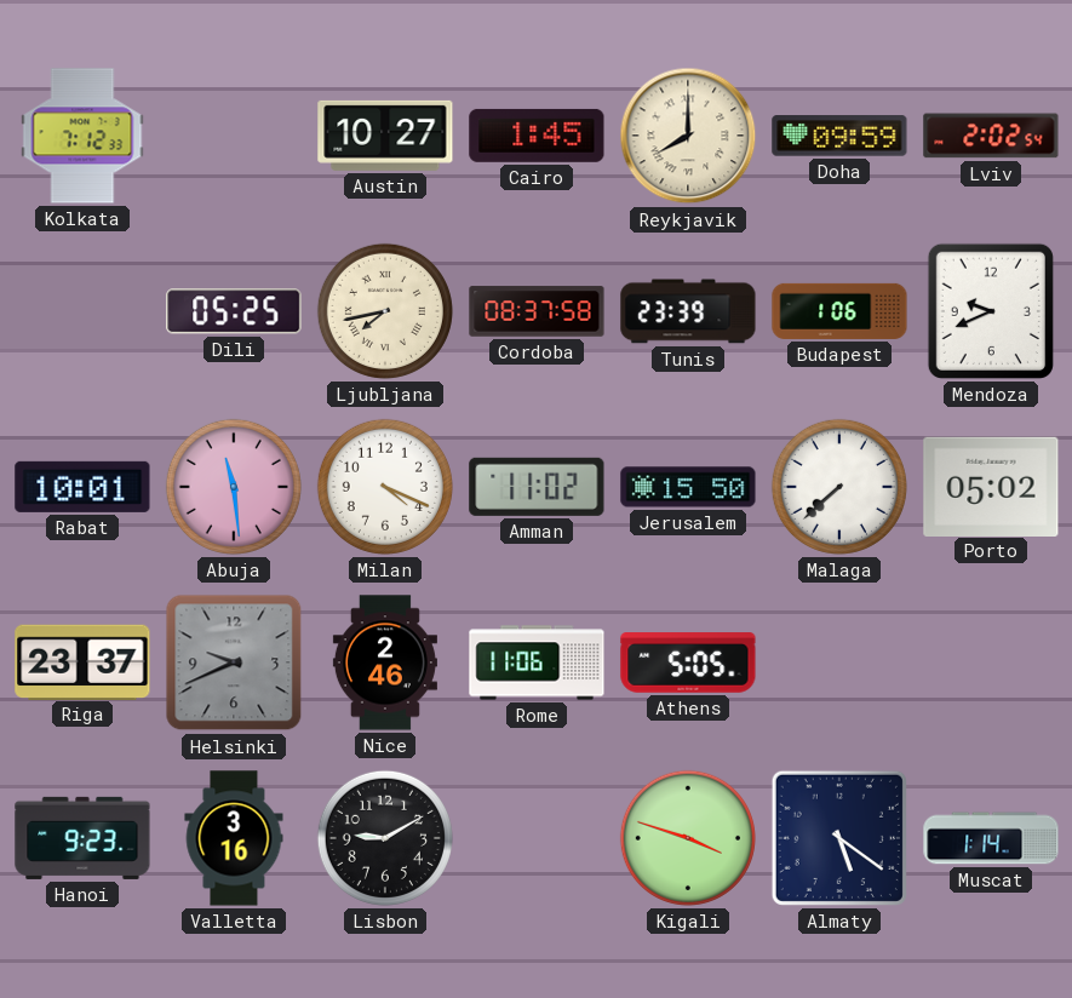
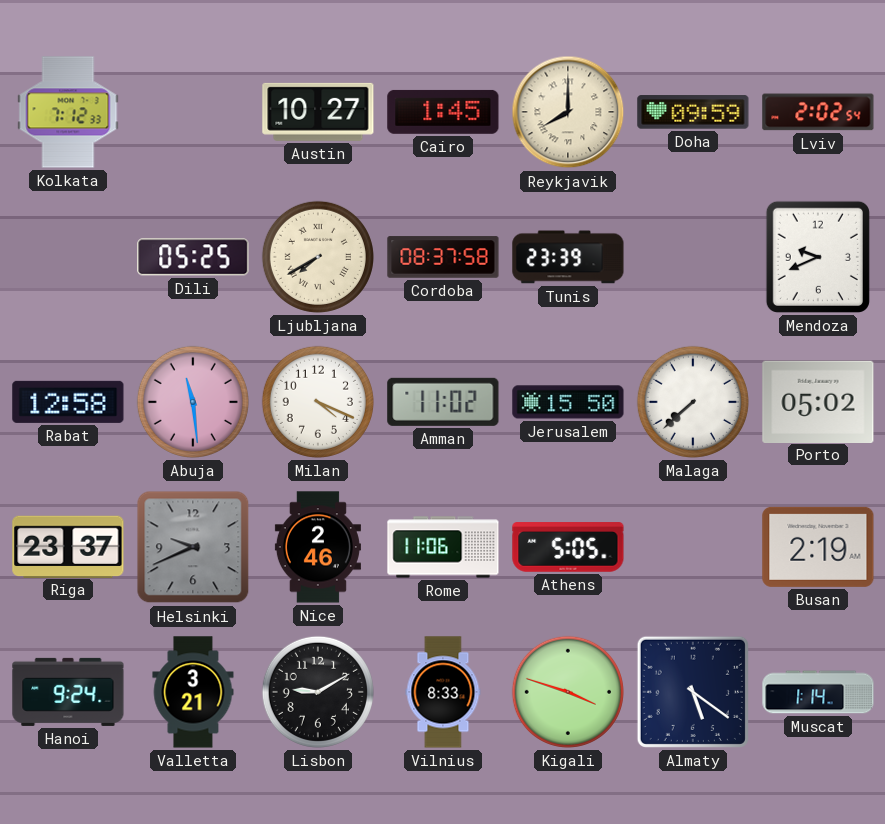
Ljubljana: 7:43 -> 7:40 (318, 257)
Budapest: 1:06 -> none (839, 311)
Rabat: 10:01 -> 12:58 (68, 402)
Busan: none -> 2:19 (818, 547)
Hanoi: 9:23 -> 9:24 (68, 692)
Valletta: 3:16 -> 3:21 (193, 692)
Vilnius: none -> 8:33 (443, 692)
